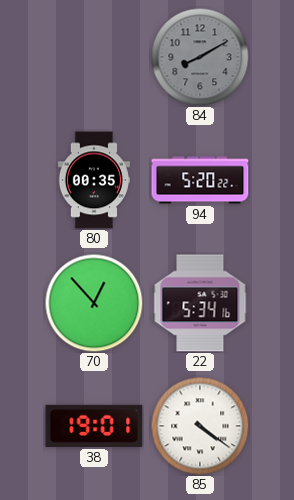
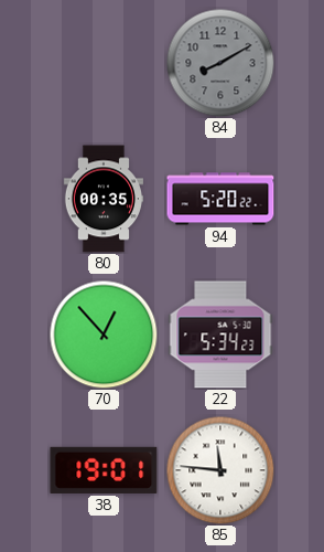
22: 5:34:16 -> 5:34:23 (220, 335)
85: 4:21 -> 11:46 (220, 470)
